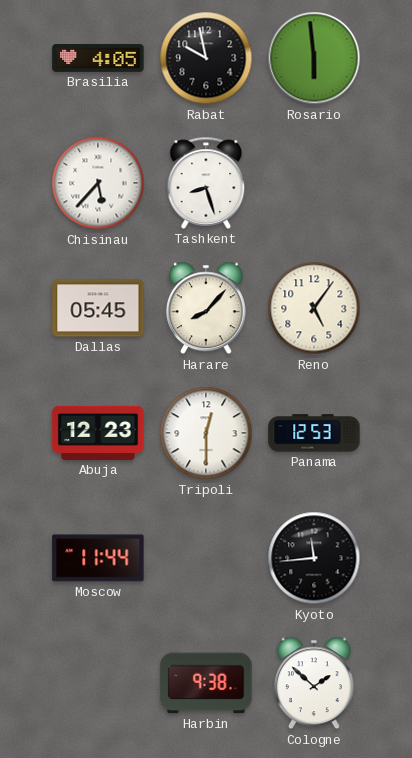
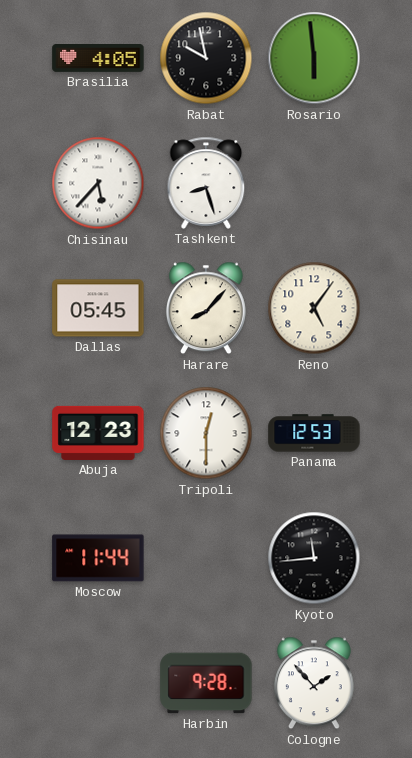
Harbin: 9:38 -> 9:28 (206, 683)
Cologne: 1:52 -> 1:53 (314, 683)
